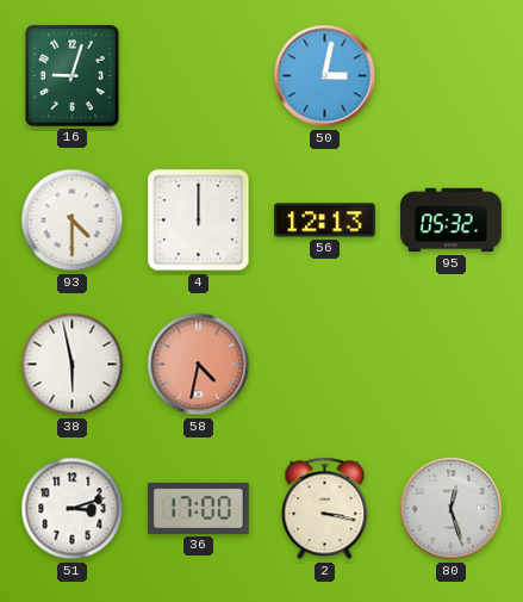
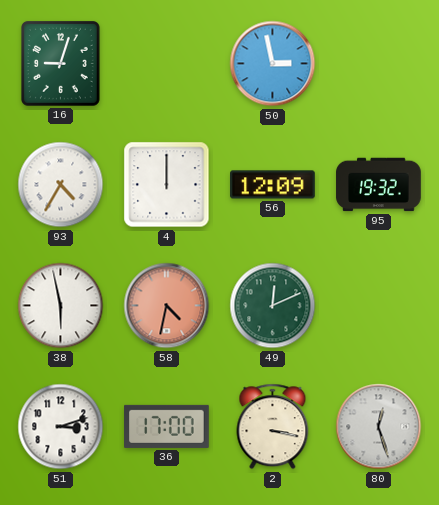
50: 3:02 -> 2:58 (273, 64)
93: 4:30 -> 4:35 (61, 185)
56: 12:13 -> 12:09 (273, 185)
95: 05:32 -> 19:32 (379, 185)
49: none -> 12:11 (273, 306)
